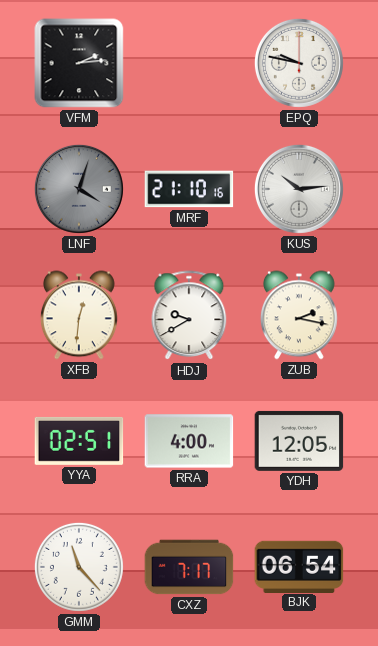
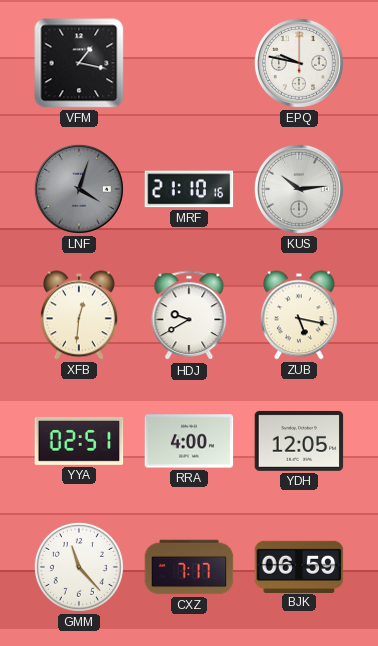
VFM: 2:14 -> 1:17 (79, 63)
ZUB: 2:17 -> 5:17 (299, 315)
BJK: 06:54 -> 06:59 (299, 566)
